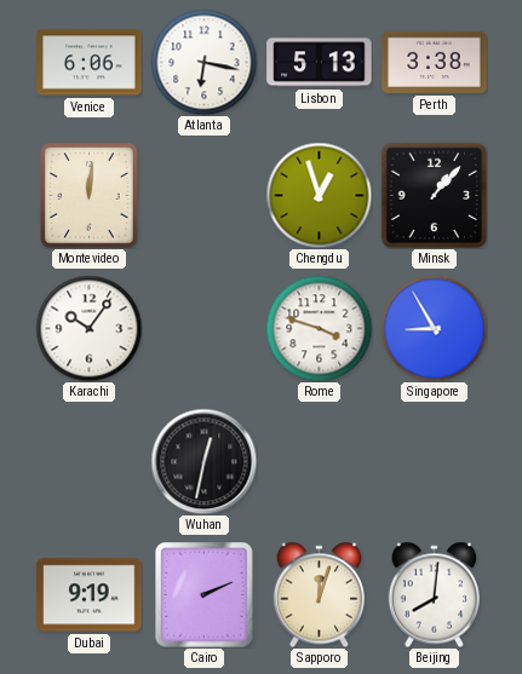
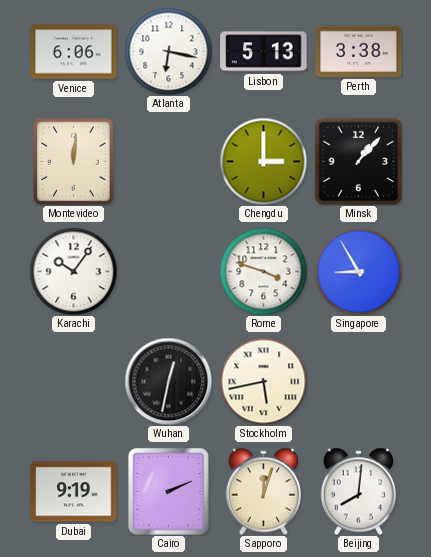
Chengdu: 12:57 -> 3:00 (263, 161)
Stockholm: none -> 5:43 (263, 381)
